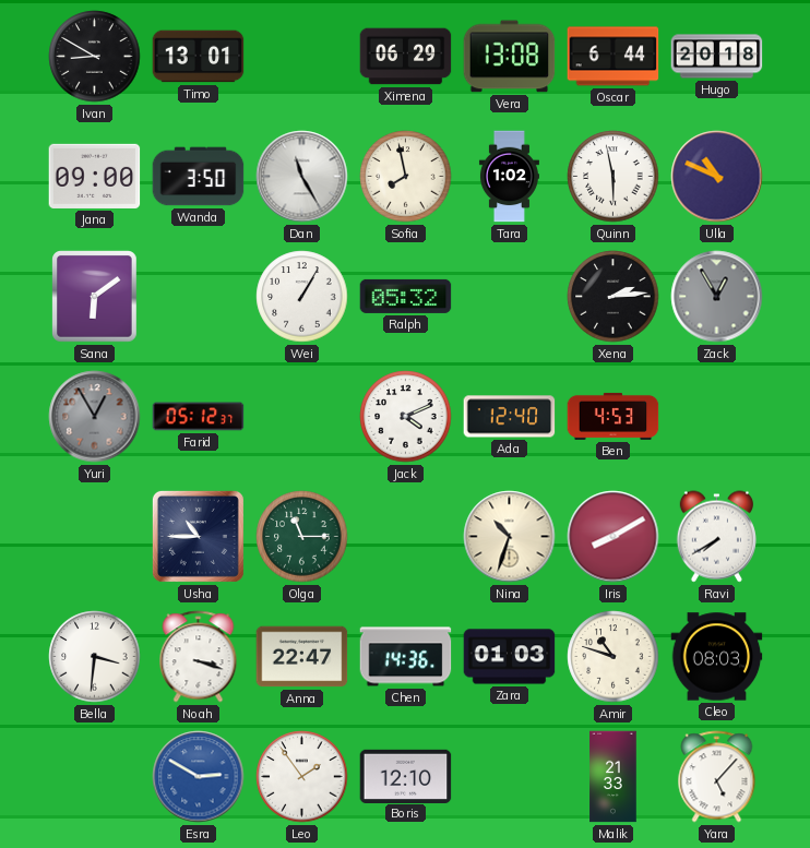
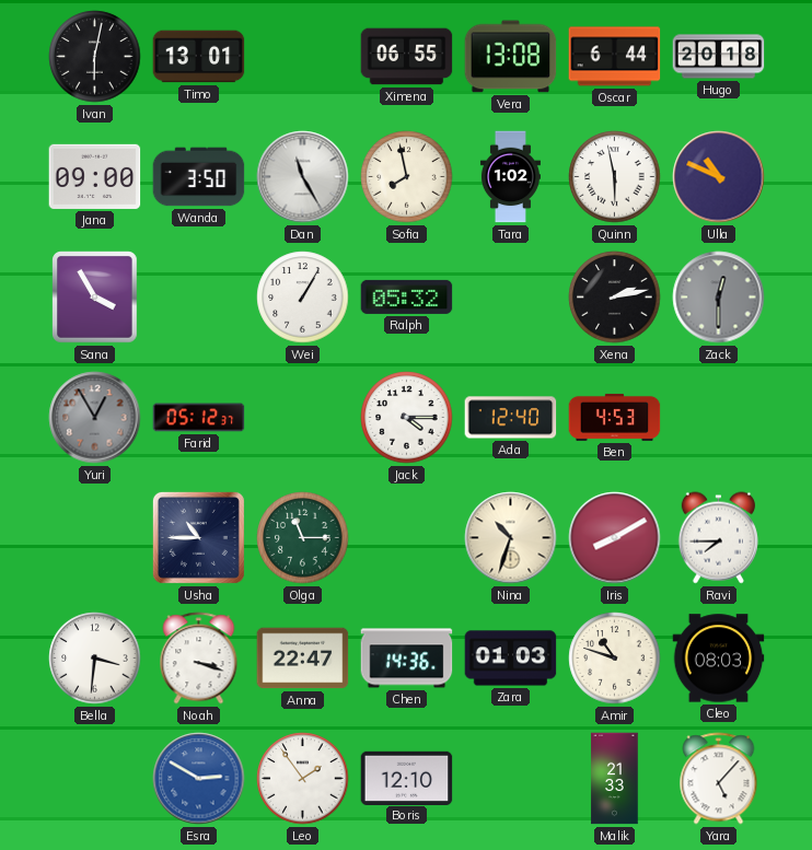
Ivan: 8:50 -> 6:02 (95, 57)
Ximena: 06:29 -> 06:55 (407, 57)
Sana: 6:09 -> 3:55 (95, 298)
Xena: 2:14 -> 2:13 (615, 298)
Zack: 12:55 -> 12:30 (719, 298)
Jack: 4:11 -> 4:15 (407, 418)
Ravi: 7:40 -> 7:45 (718, 538)
